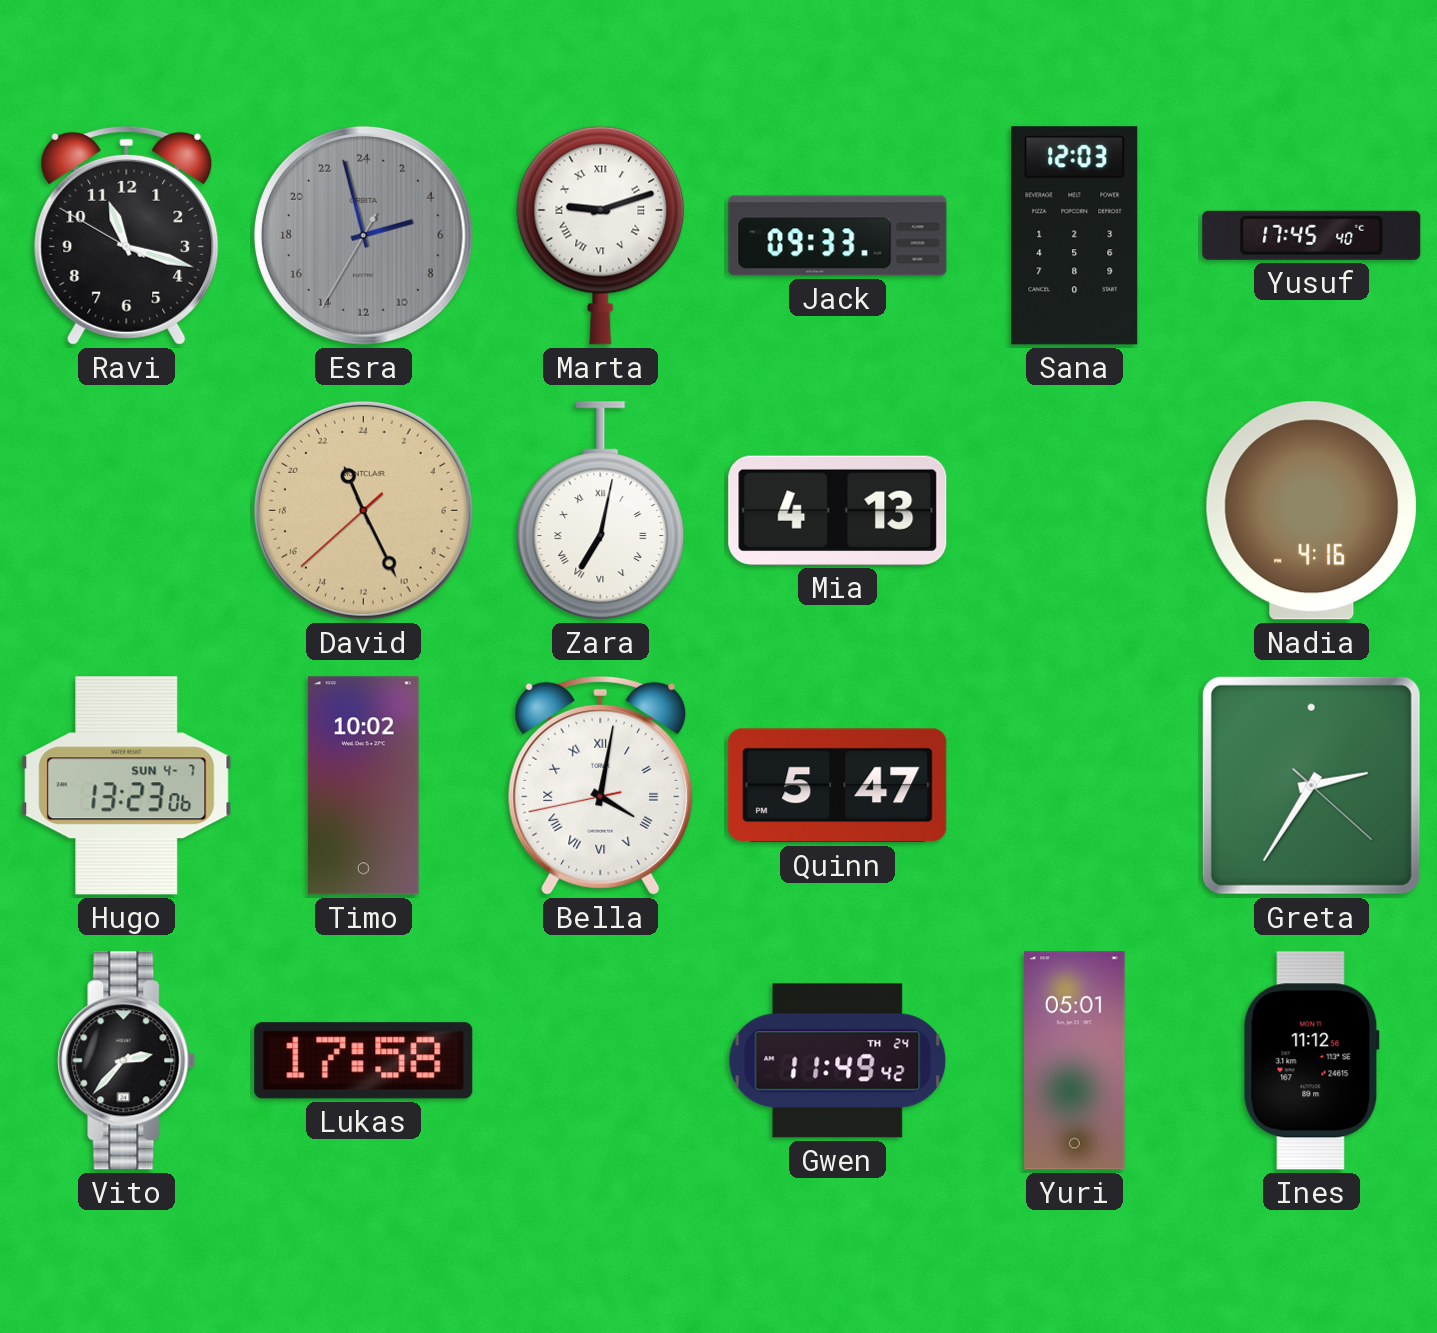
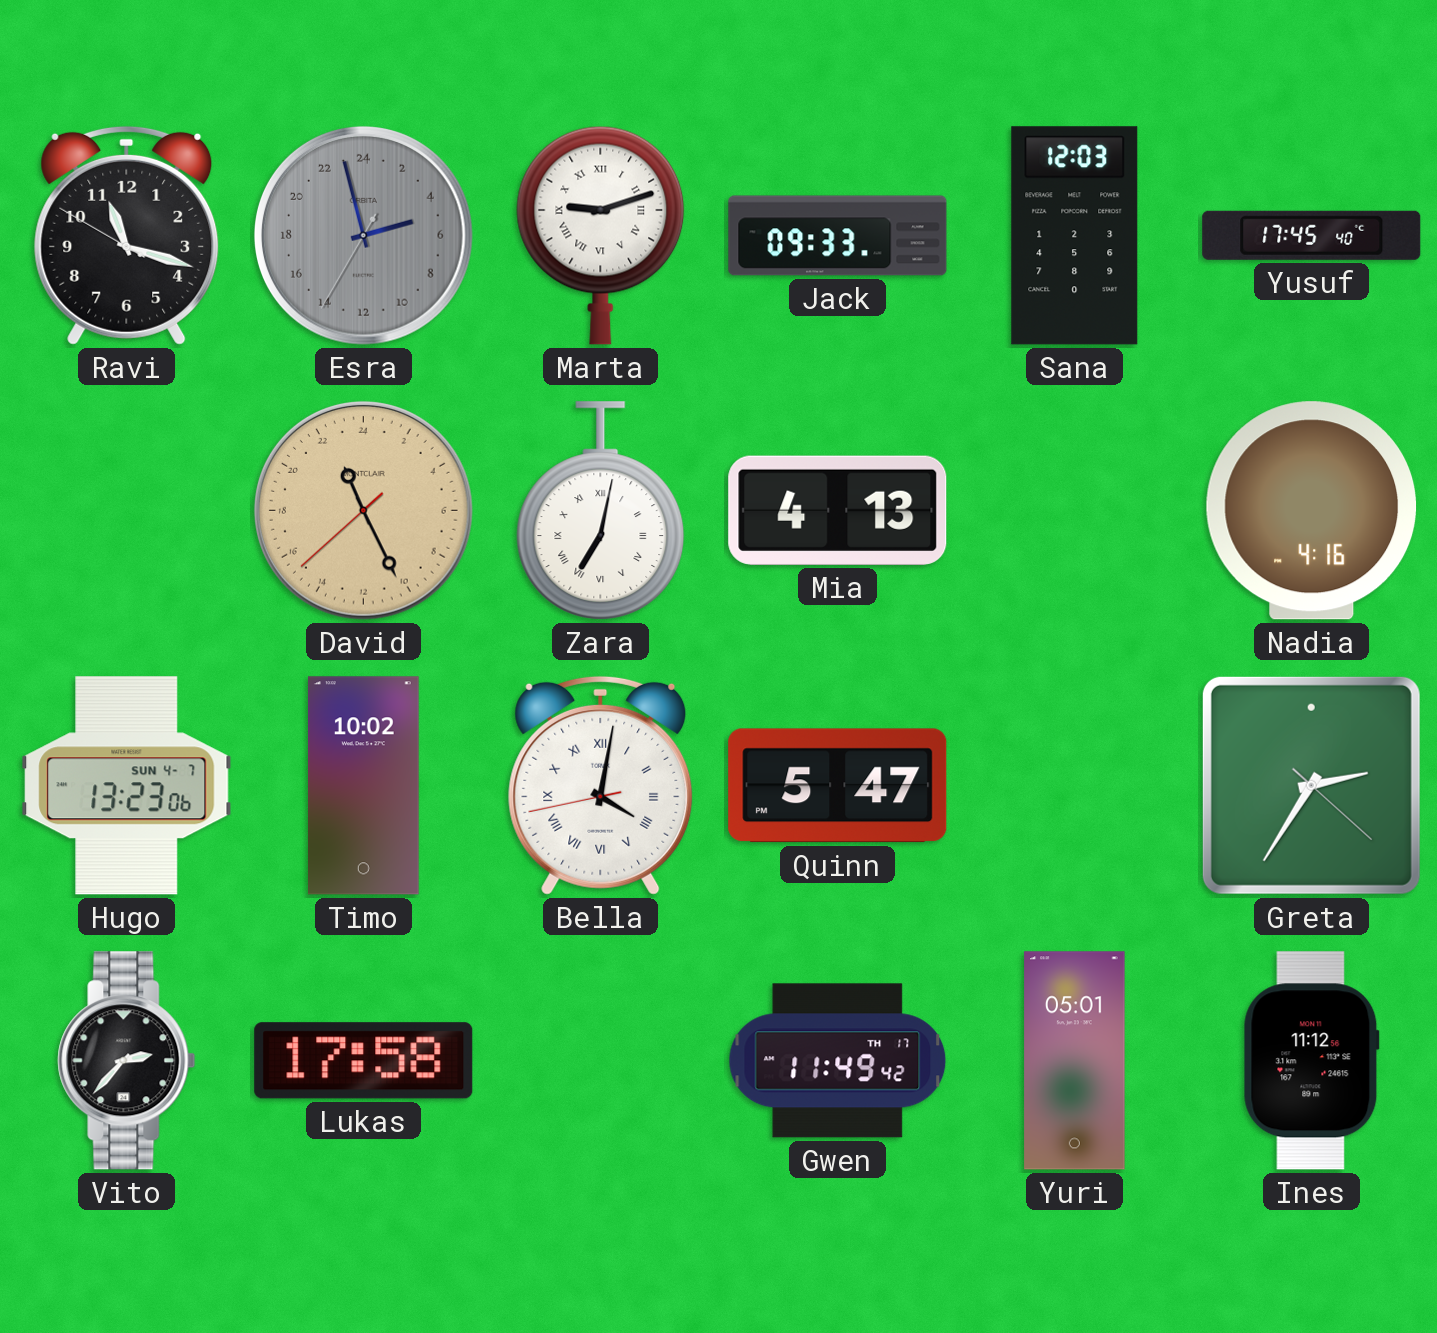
Gwen date: TH 24 -> TH 17 (838, 1061)
